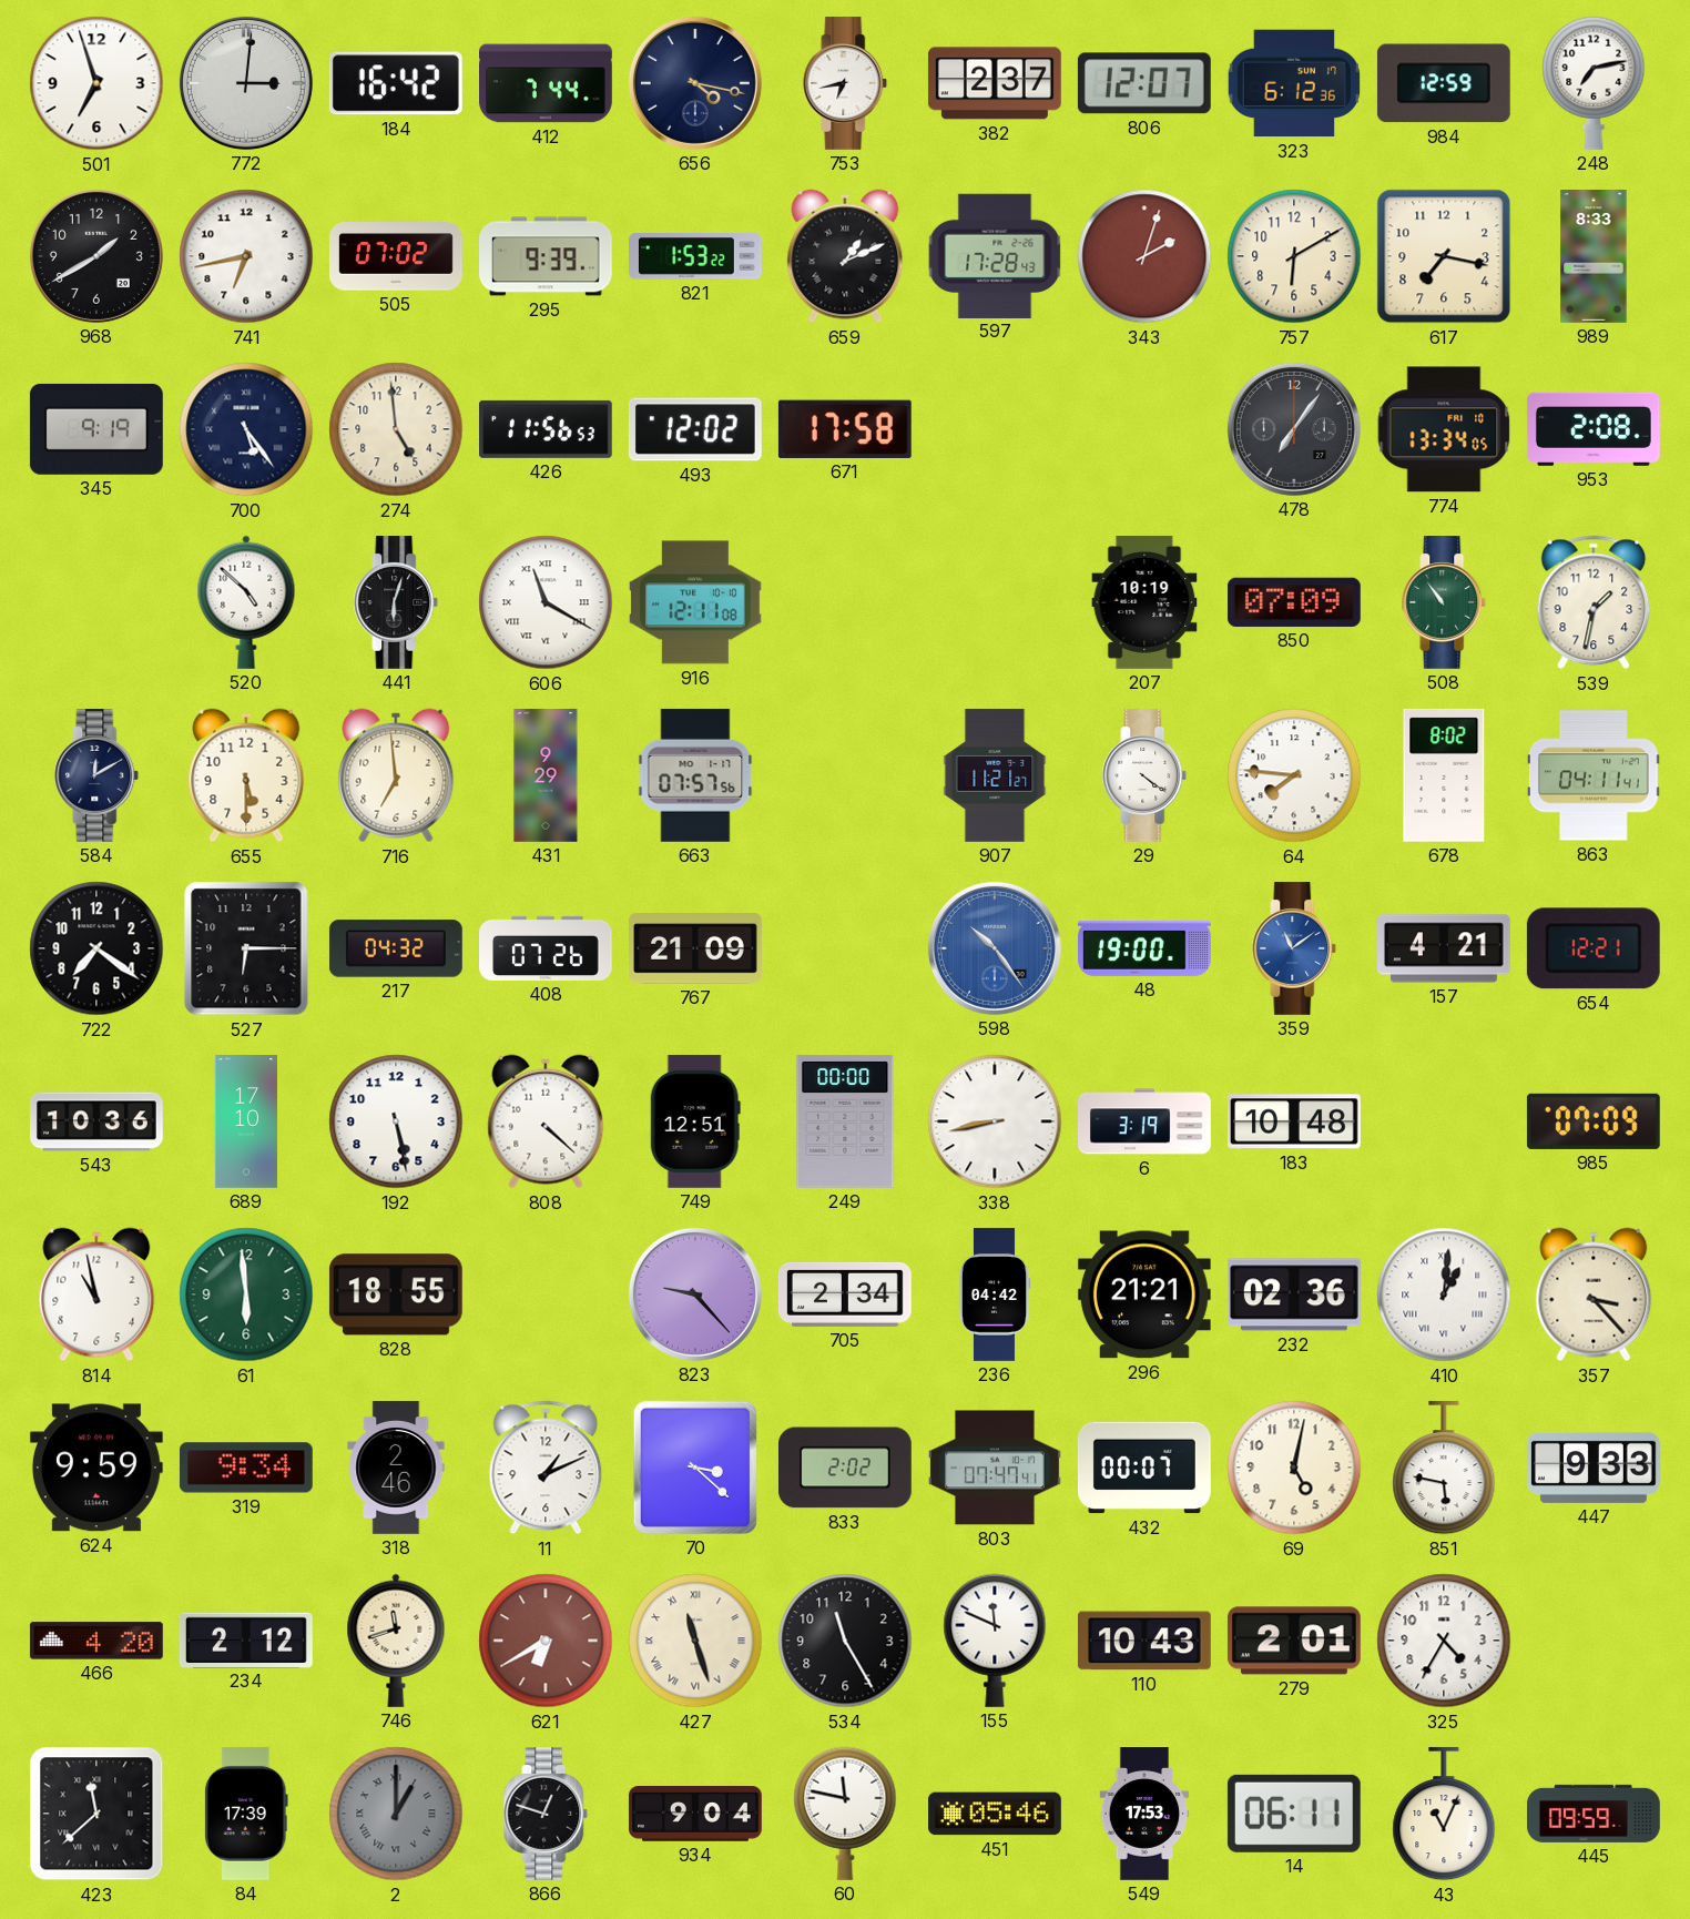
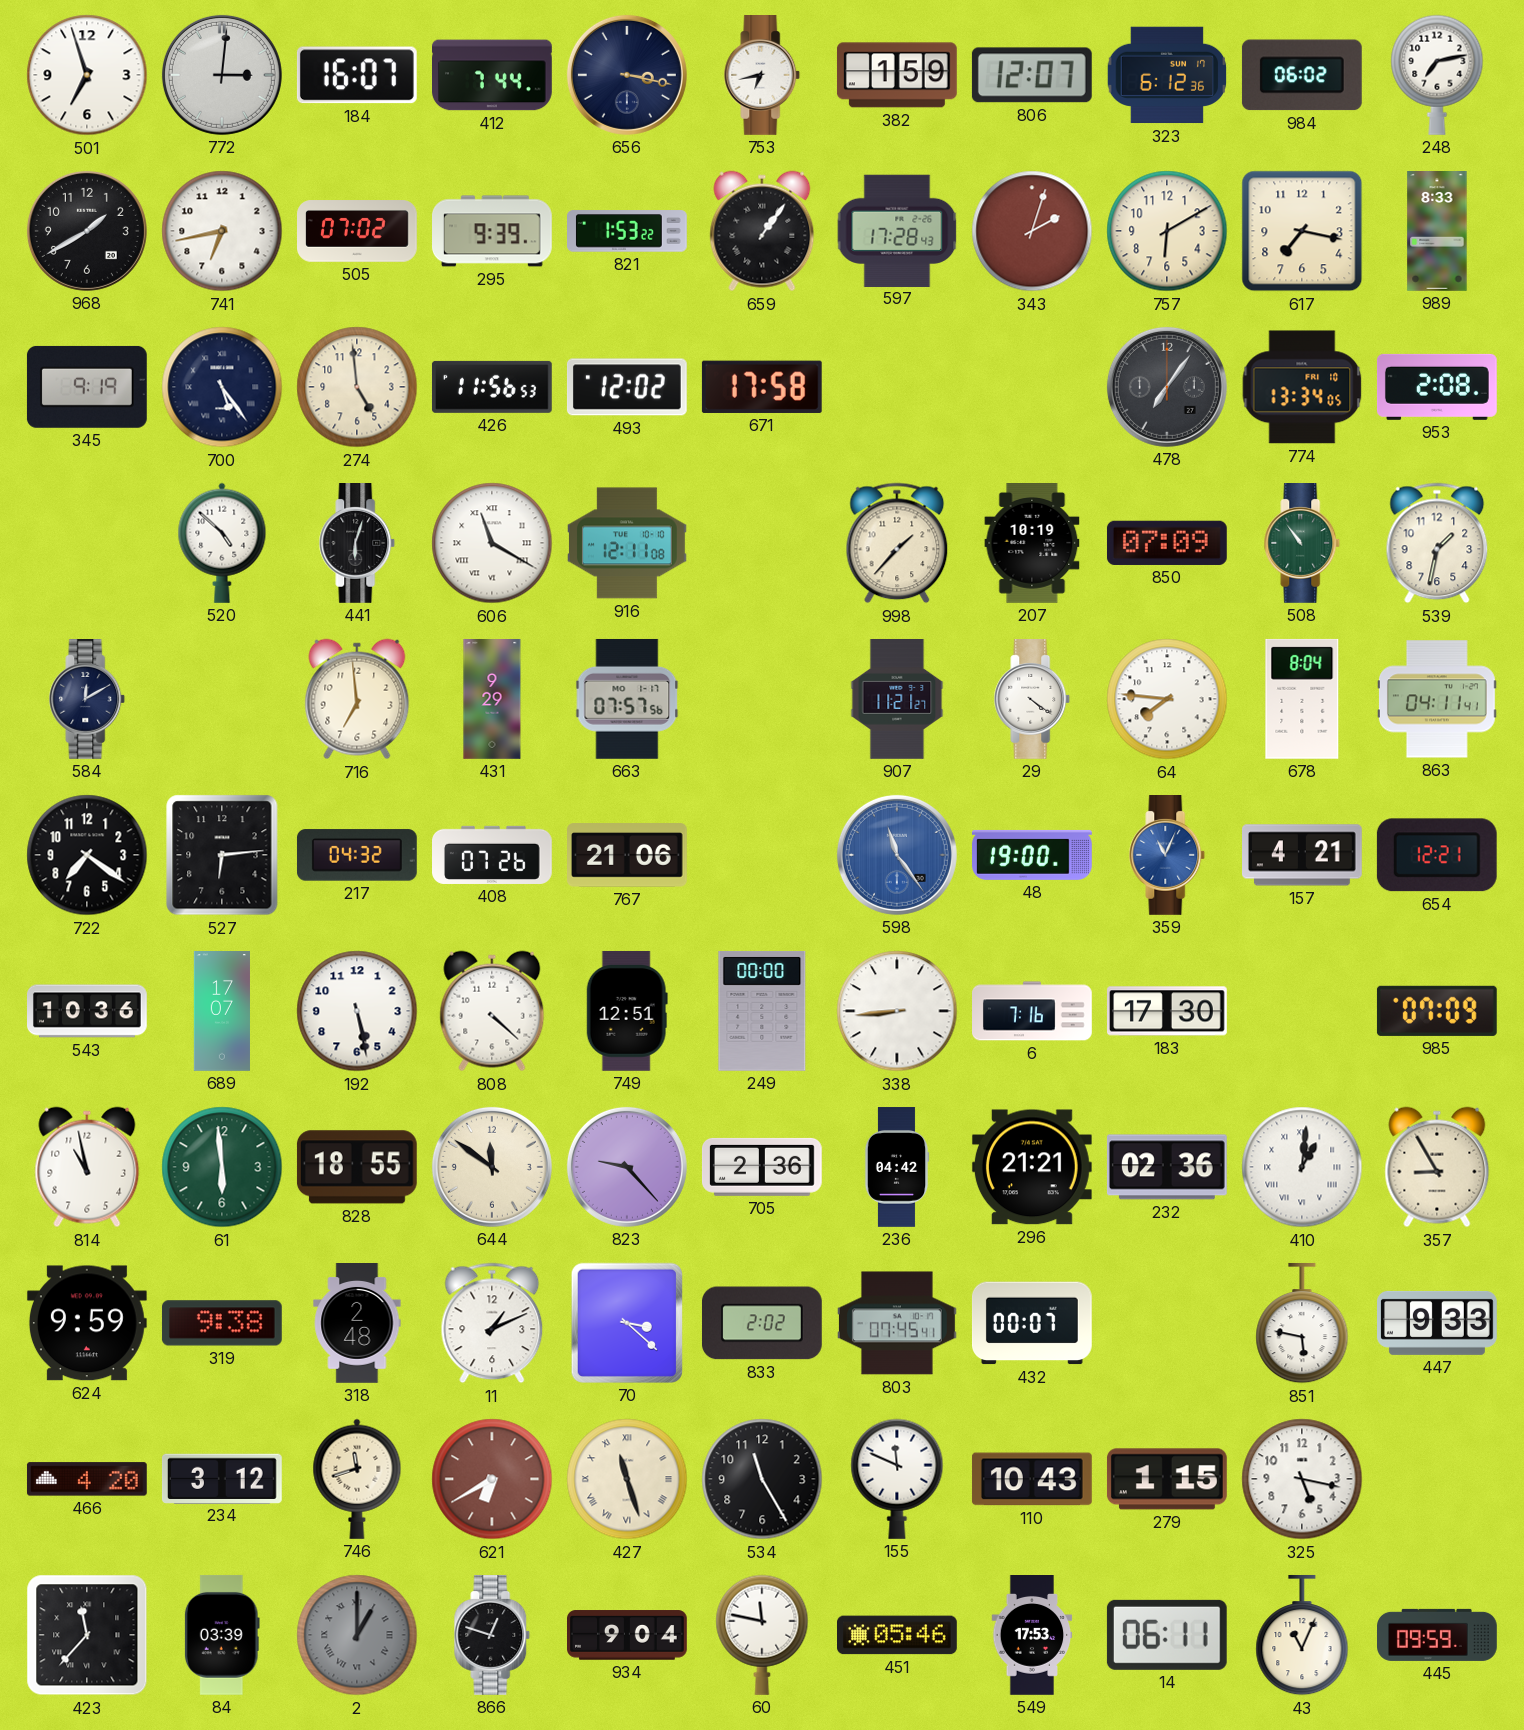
184: 16:42 -> 16:07 (357, 75)
656: 4:17 -> 3:17 (627, 75)
382: 2:37 -> 1:59 (897, 75)
984: 12:59 -> 06:02 (1302, 75)
659: 1:11 -> 1:06 (762, 231)
998: none -> 1:37 (897, 543)
655: 5:30 -> none (246, 775)
678: 8:02 -> 8:04 (1302, 699)
527: 6:15 -> 6:14 (222, 855)
767: 21:09 -> 21:06 (628, 855)
598: 10:24 -> 11:24 (897, 855)
359: 11:09 -> 11:04 (1167, 856)
689: 17:10 -> 17:07 (222, 1011)
338: 8:43 -> 8:44 (897, 1011)
6: 3:19 -> 7:16 (1033, 1011)
183: 10:48 -> 17:30 (1168, 1011)
644: none -> 11:51 (492, 1167)
705: 2:34 -> 2:36 (762, 1167)
357: 3:23 -> 8:55 (1437, 1167)
319: 9:34 -> 9:38 (222, 1323)
318: 2:46 -> 2:48 (357, 1324)
803: 07:47 -> 07:45 (898, 1323)
69: 5:02 -> none (1294, 1468)
234: 2:12 -> 3:12 (222, 1478)
279: 2:01 -> 1:15 (1167, 1479)
325: 4:35 -> 5:17 (1302, 1479)
423: 11:38 -> 11:37 (87, 1635)
84: 17:39 -> 03:39 (222, 1635)
